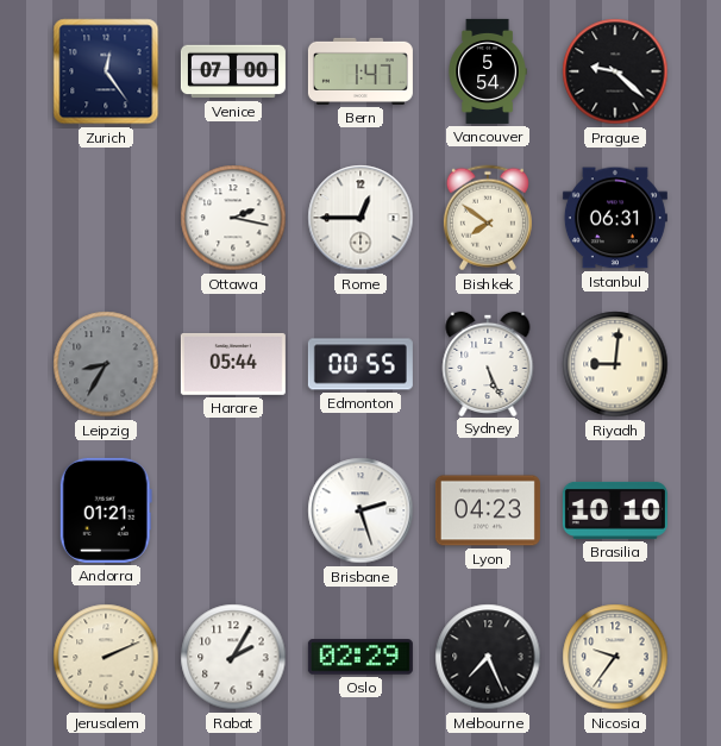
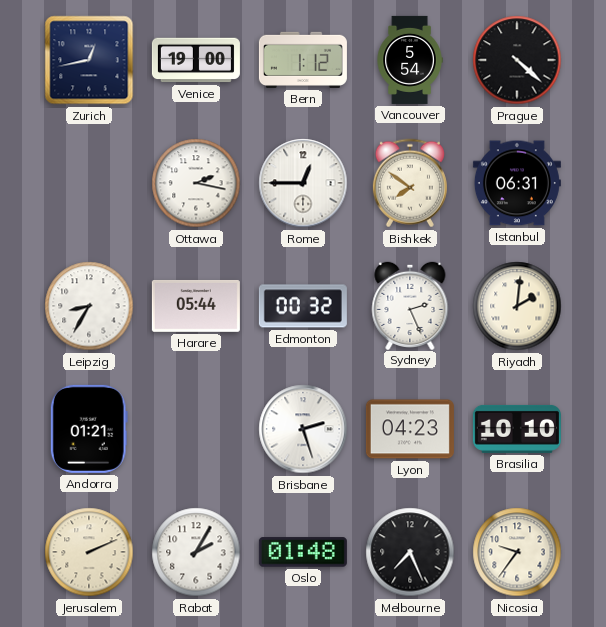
Zurich: 12:24 -> 12:43 (89, 60)
Venice: 07:00 -> 19:00 (196, 60)
Bern: 1:47 -> 1:12 (303, 60)
Prague: 9:22 -> 4:22 (517, 60)
Leipzig dial: grey -> white (89, 306)
Edmonton: 00:55 -> 00:32 (303, 306)
Sydney: 5:26 -> 2:26 (410, 305)
Riyadh: 9:01 -> 2:01 (517, 306)
Oslo: 02:29 -> 01:48 (303, 552)
